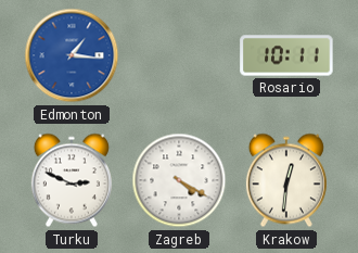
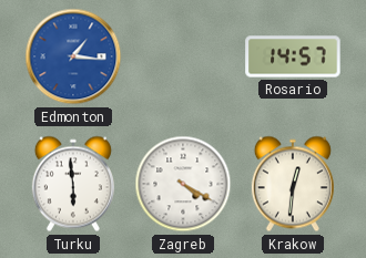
Rosario: 10:11 -> 14:57 (293, 56)
Turku: 2:49 -> 5:59 (73, 184)
